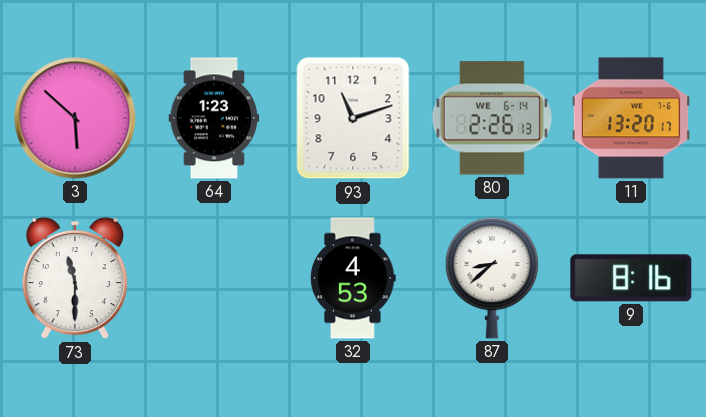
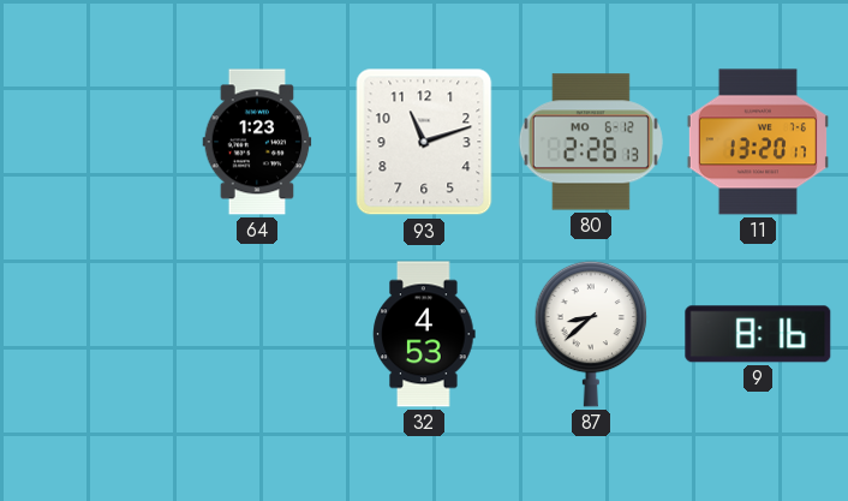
3: 5:52 -> none (75, 118)
80 date: WE 6-14 -> MO 6-12 (591, 142)
73: 11:30 -> none (75, 278)
